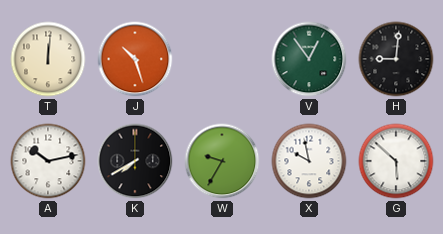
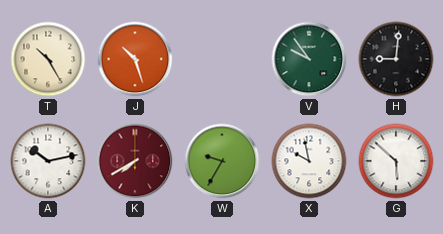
T: 12:01 -> 10:25 (48, 59)
V: 12:54 -> 9:54 (309, 59)
K dial: black -> burgundy (135, 161)
